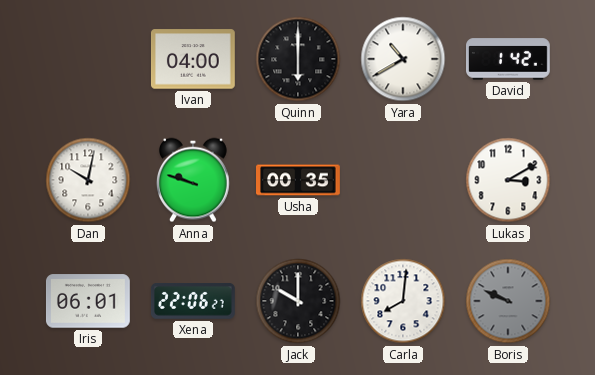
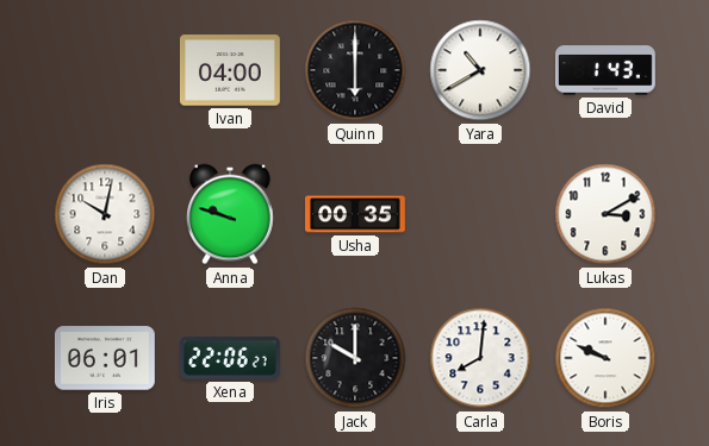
David: 1:42 -> 1:43 (607, 70)
Boris dial: grey -> white (605, 358)
